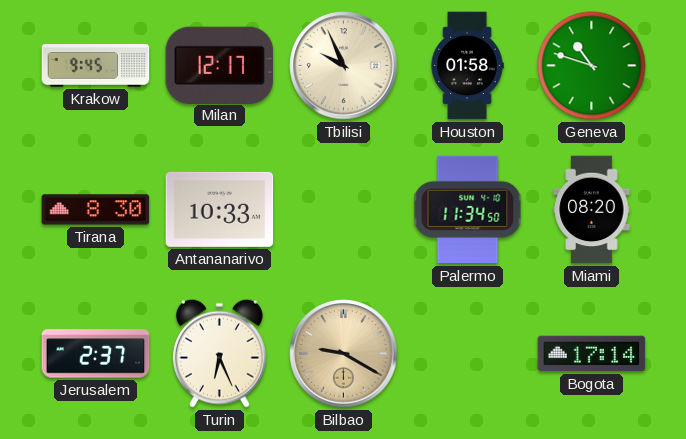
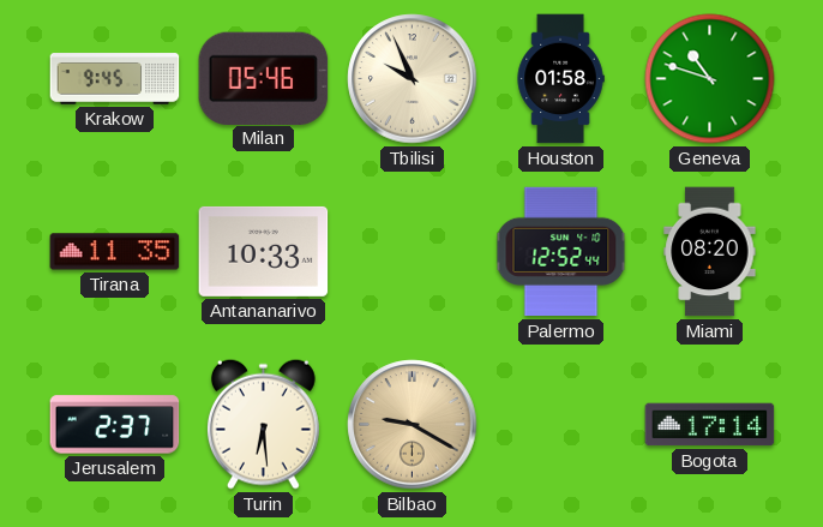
Milan: 12:17 -> 05:46 (264, 78)
Tirana: 8:30 -> 11:35 (115, 252)
Palermo: 11:34 -> 12:52 (561, 252)
Turin: 6:26 -> 6:29 (263, 424)
